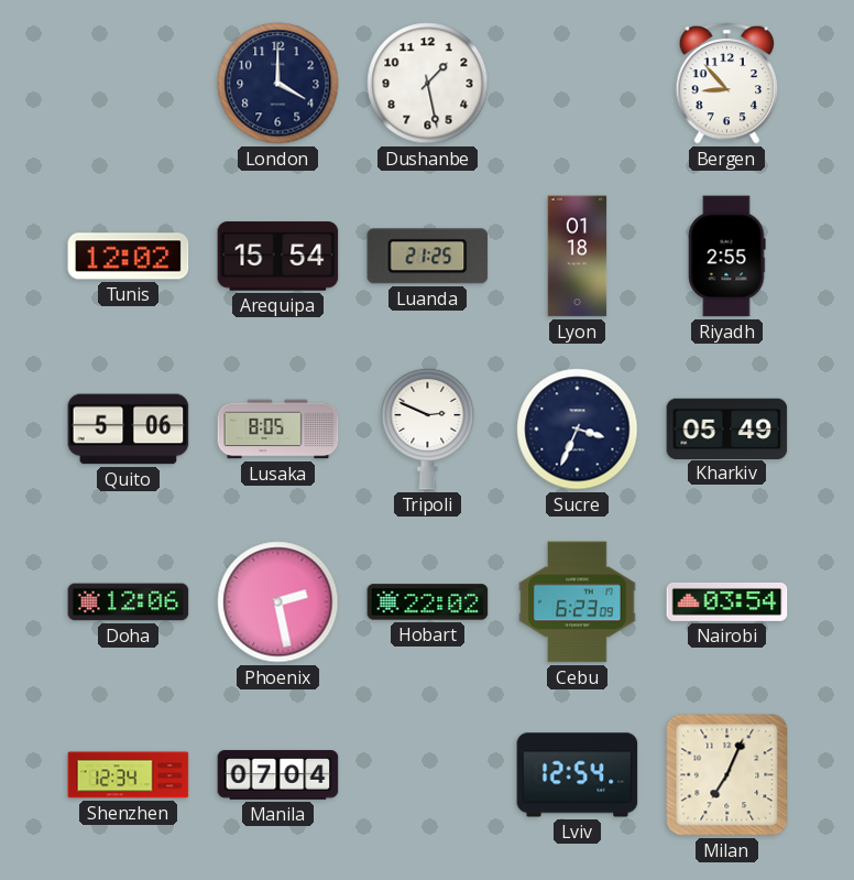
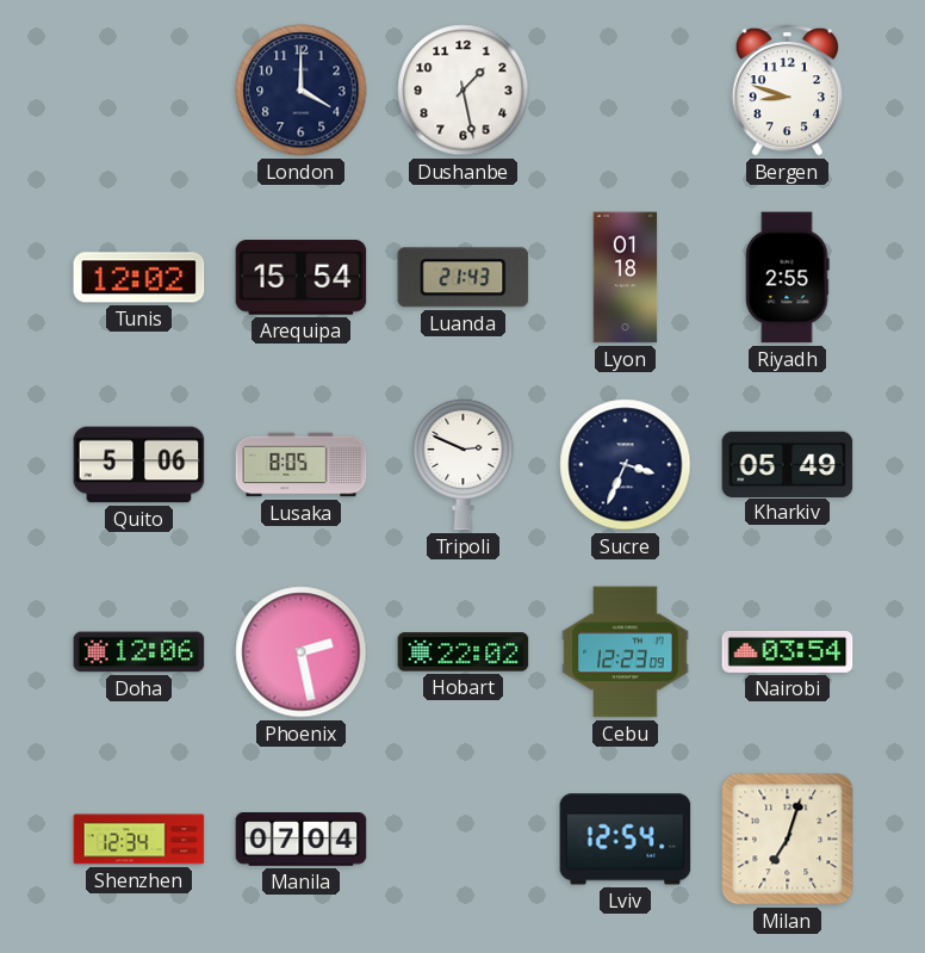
Bergen: 8:53 -> 8:48 (788, 89)
Luanda: 21:25 -> 21:43 (464, 278)
Cebu: 6:23 -> 12:23 (626, 652)
Milan: 7:04 -> 7:03 (788, 840)
